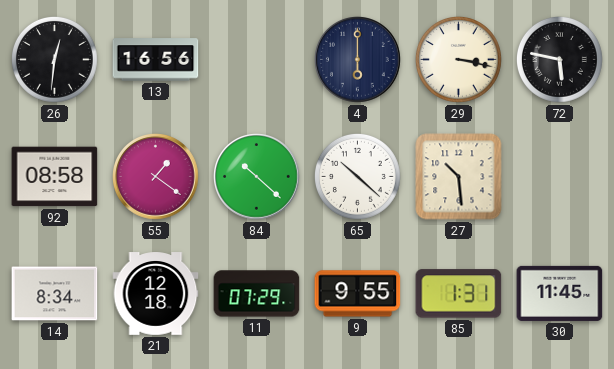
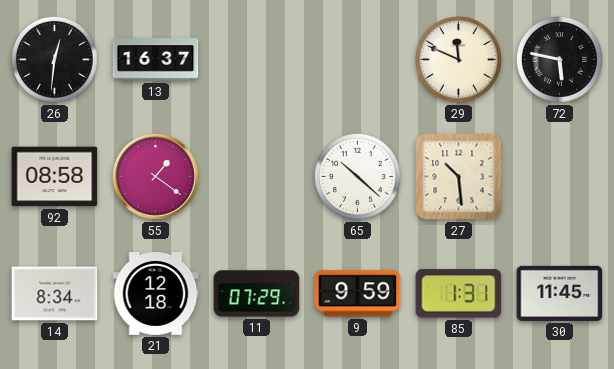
13: 16:56 -> 16:37 (156, 60)
4: 6:00 -> none (358, 60)
29: 3:17 -> 11:49 (458, 59)
84: 10:22 -> none (257, 177)
9: 9:55 -> 9:59 (358, 294)
